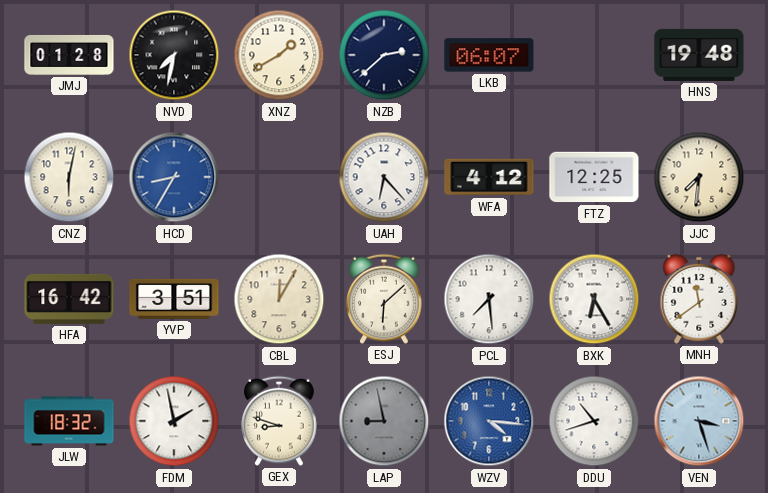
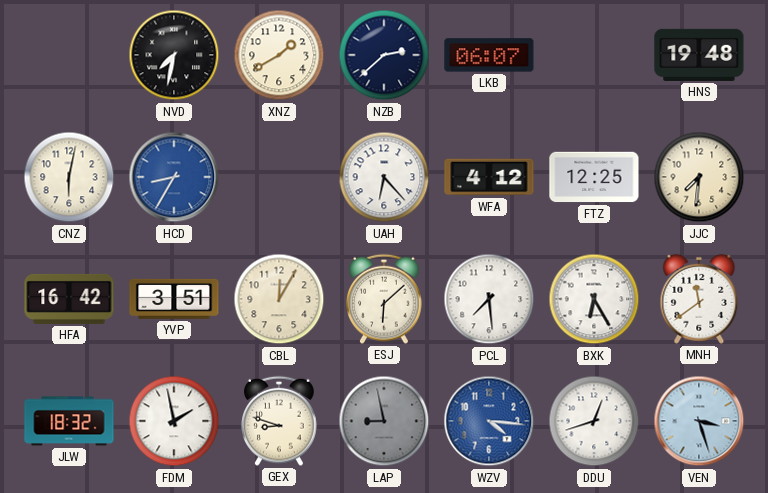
JMJ: 01:28 -> none (69, 55)
DDU: 10:42 -> 12:42 (594, 421)
